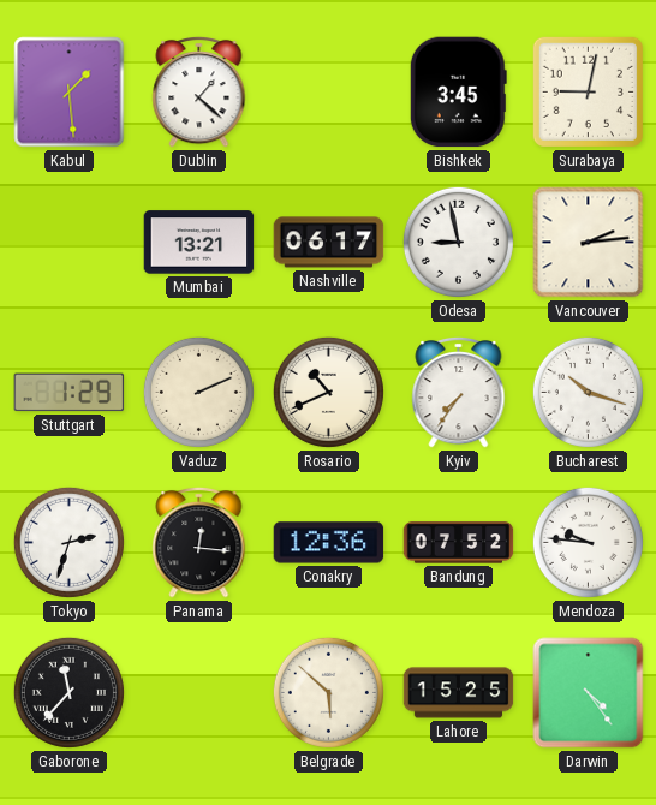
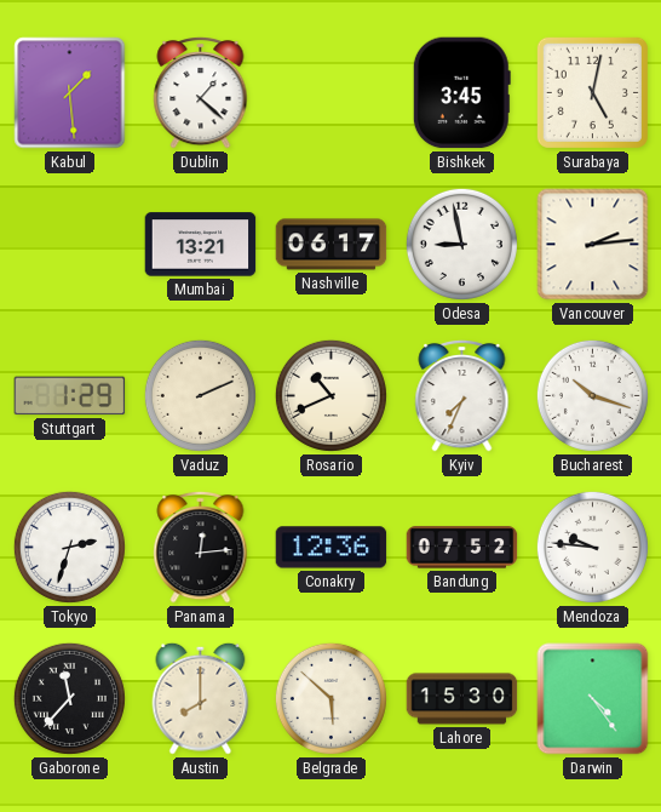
Surabaya: 9:02 -> 5:02 (592, 92)
Kyiv: 7:36 -> 7:34 (462, 395)
Panama: 12:16 -> 12:14 (201, 547)
Austin: none -> 8:00 (201, 698)
Lahore: 15:25 -> 15:30 (462, 699)
